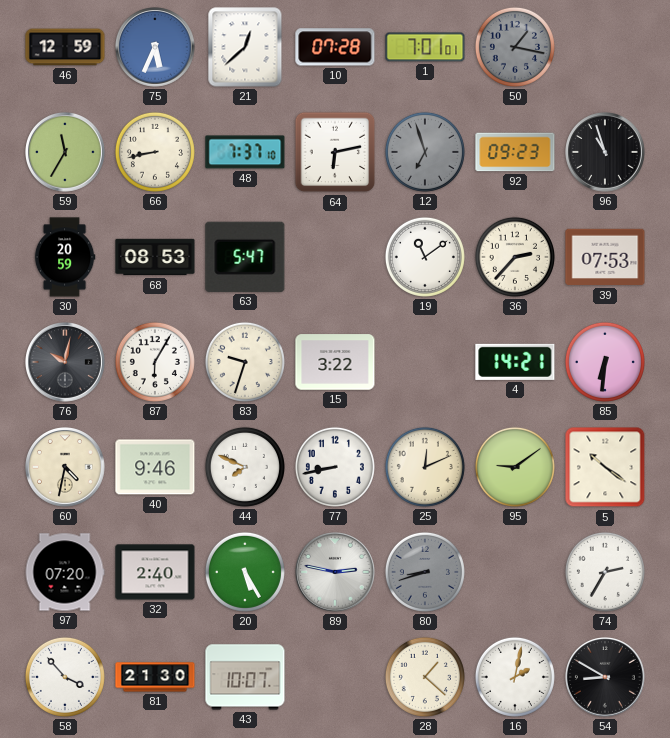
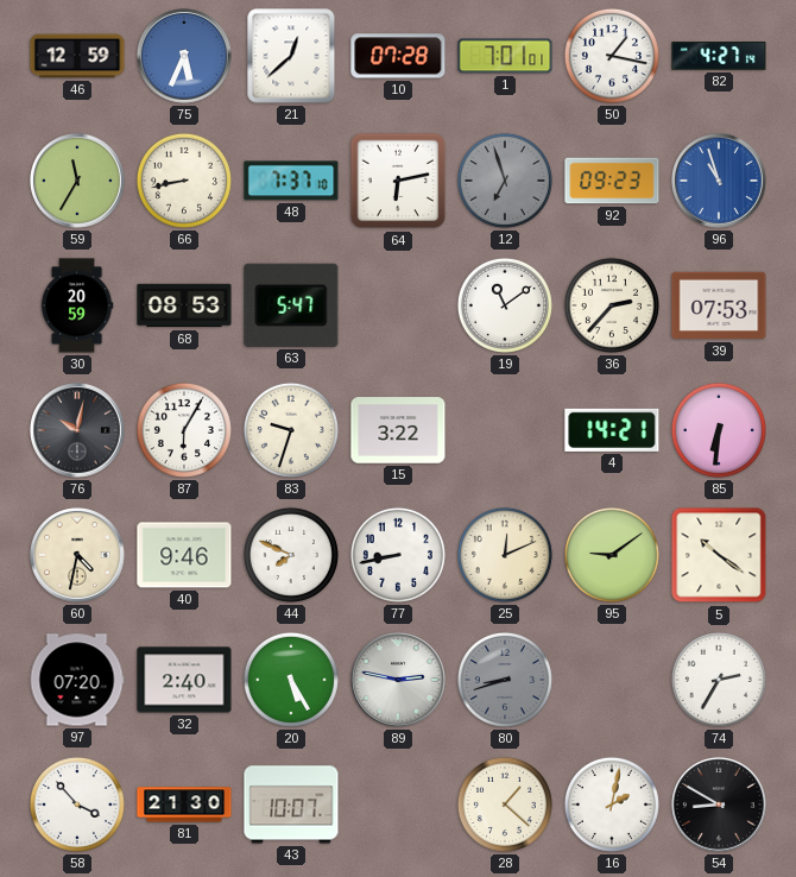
50 dial: grey -> white (612, 56)
82: none -> 4:27 (719, 56)
96 dial: black -> blue (720, 182)
